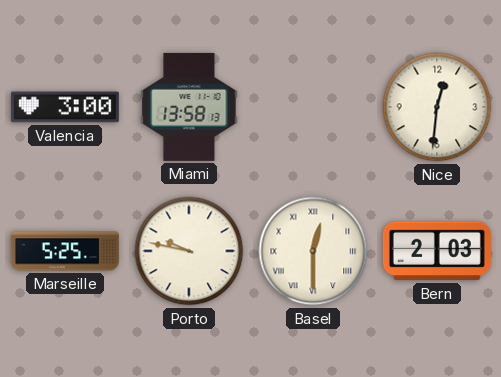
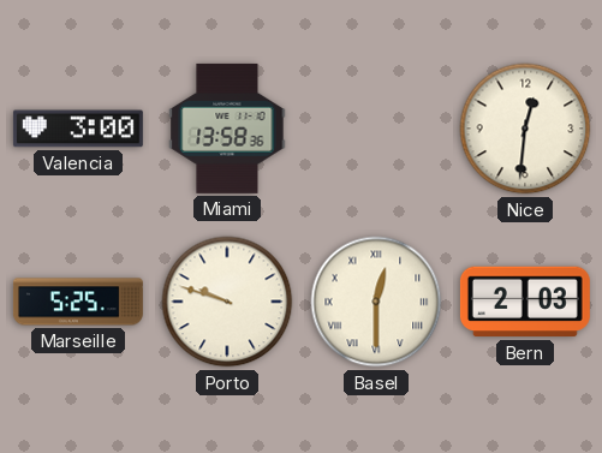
Miami: 13:58:13 -> 13:58:36 (227, 129)
Porto: 9:47 -> 9:48 (227, 302)
